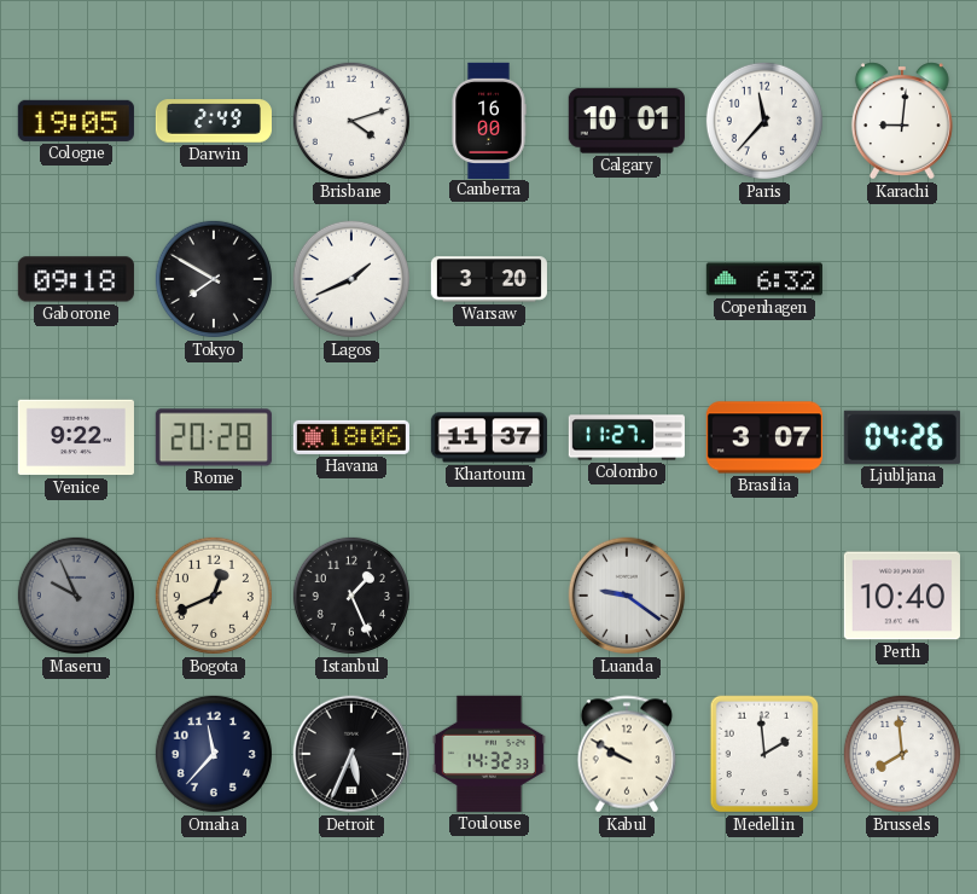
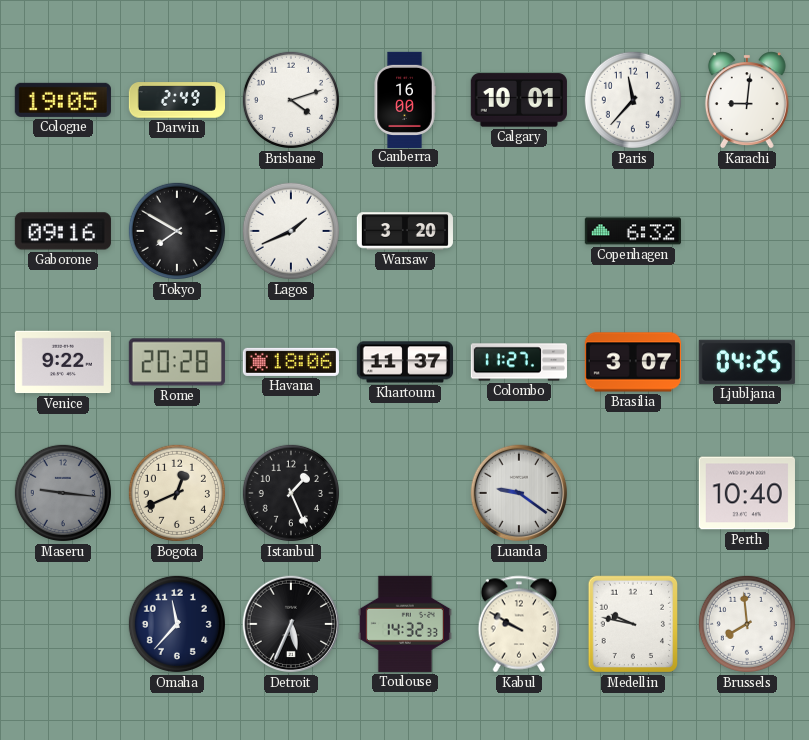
Gaborone: 09:18 -> 09:16 (63, 231)
Ljubljana: 04:26 -> 04:25 (747, 362)
Maseru: 9:56 -> 9:16 (63, 493)
Medellin: 1:59 -> 9:47 (633, 624)
